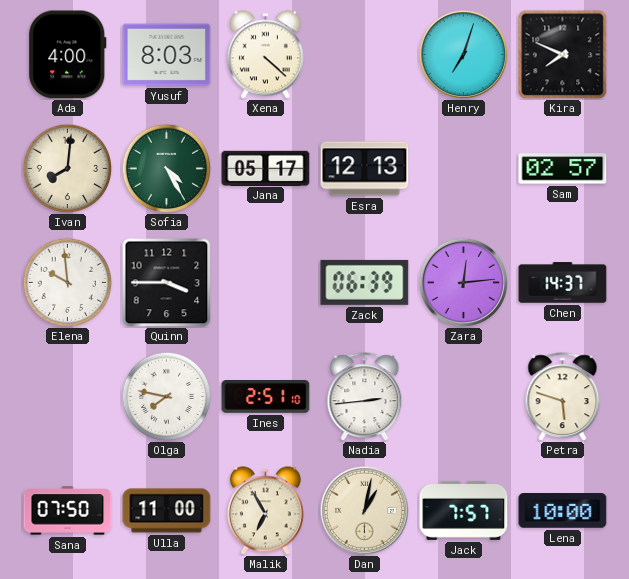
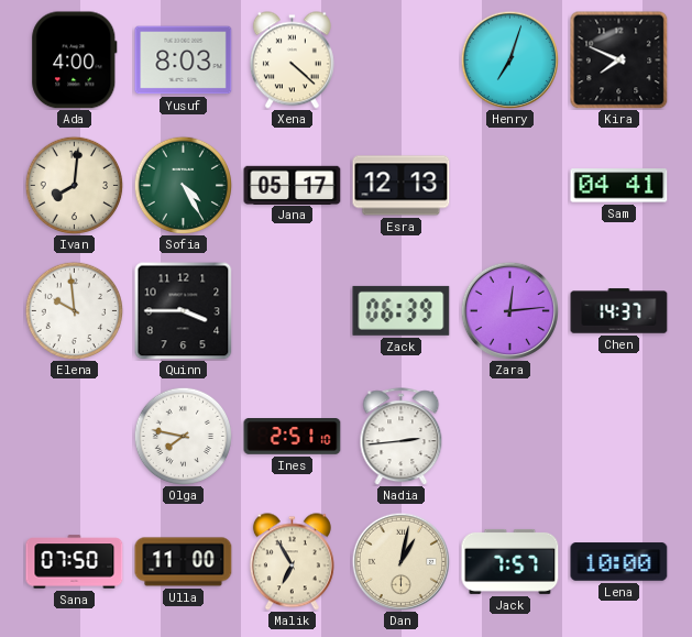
Sam: 02:57 -> 04:41 (619, 186)
Petra: 5:48 -> none (563, 397)
